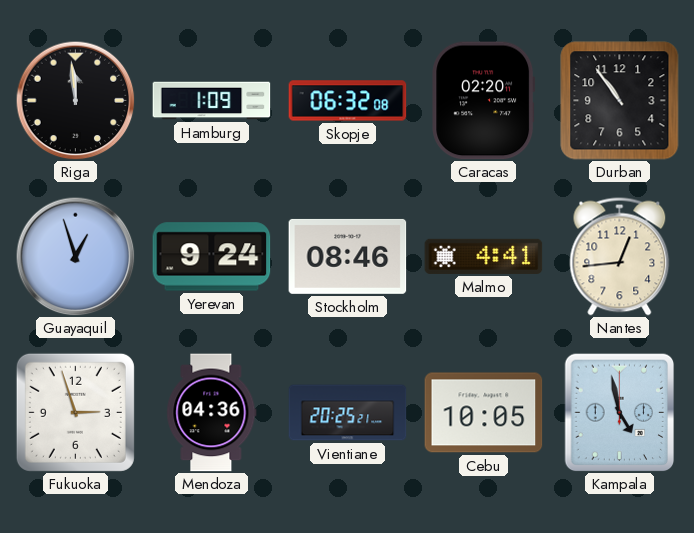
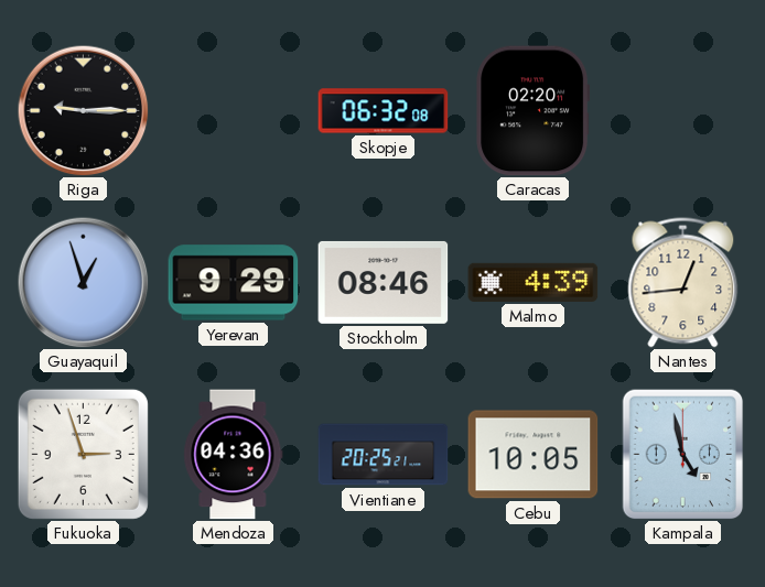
Riga: 11:59 -> 9:15 (83, 110)
Hamburg: 1:09 -> none (212, 101)
Durban: 10:54 -> none (620, 101)
Yerevan: 9:24 -> 9:29 (234, 283)
Malmo: 4:41 -> 4:39 (534, 282)
